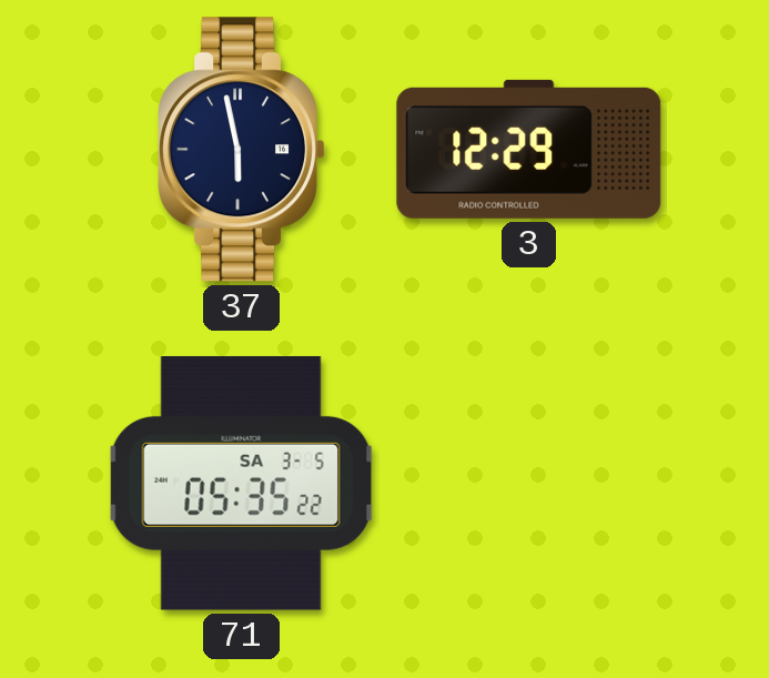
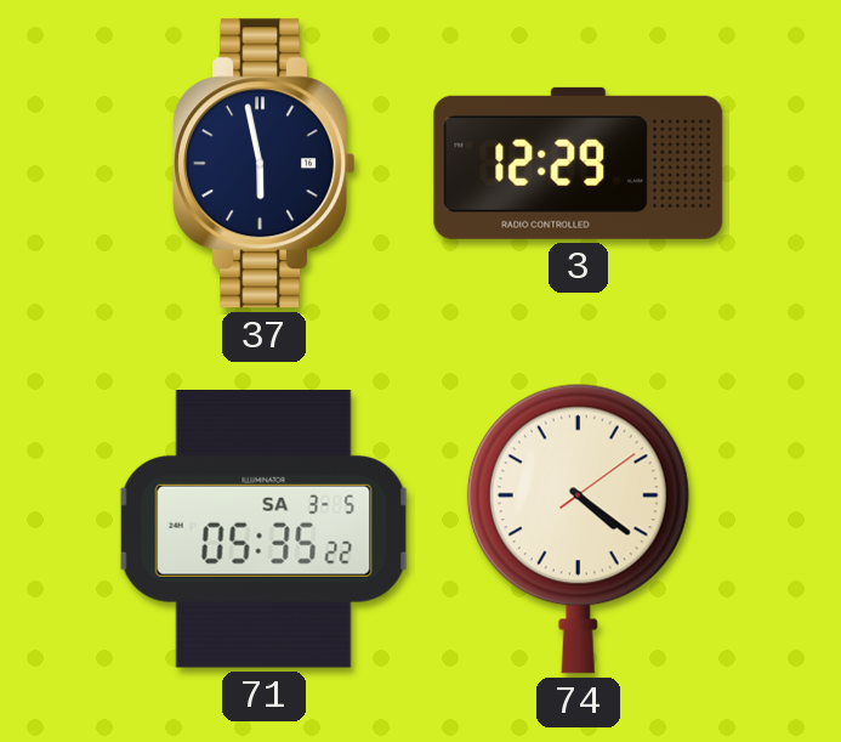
74: none -> 4:21 (578, 528)
